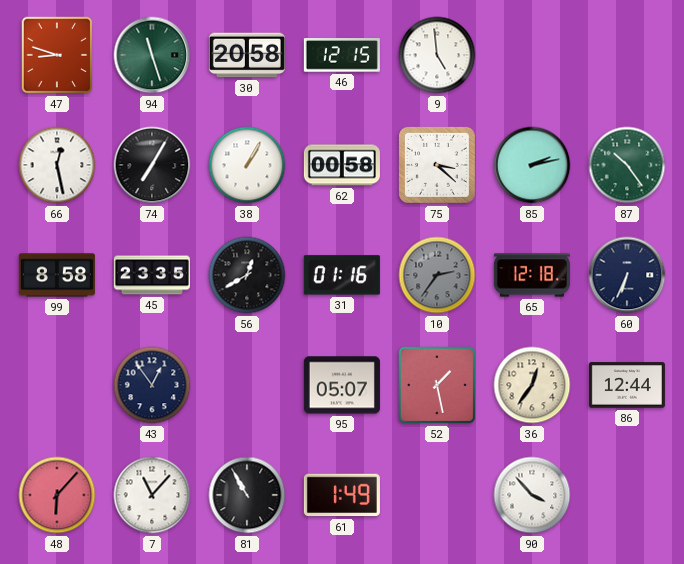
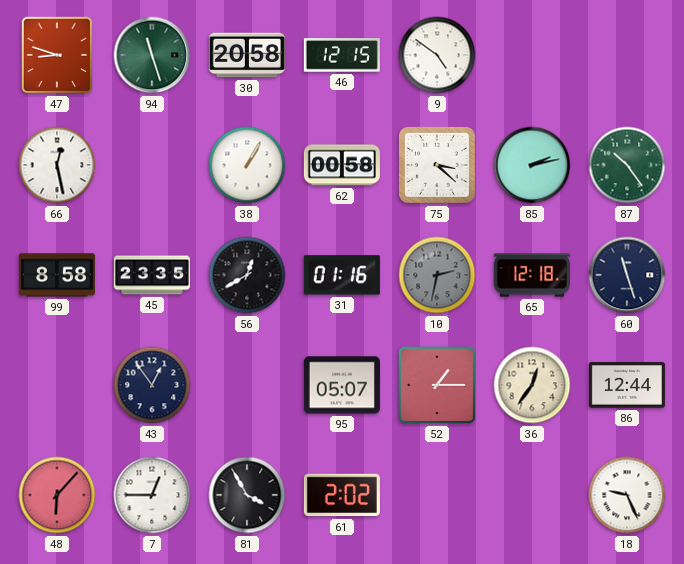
9: 4:59 -> 4:51 (437, 55)
74: 7:05 -> none (152, 165)
10: 2:36 -> 2:32 (437, 275)
60: 6:34 -> 11:27 (627, 275)
52: 1:28 -> 1:15 (437, 385)
7: 11:07 -> 12:45 (152, 495)
81: 10:55 -> 3:55 (247, 495)
61: 1:49 -> 2:02 (342, 495)
90: 3:53 -> none (532, 495)
18: none -> 9:26 (627, 495)
